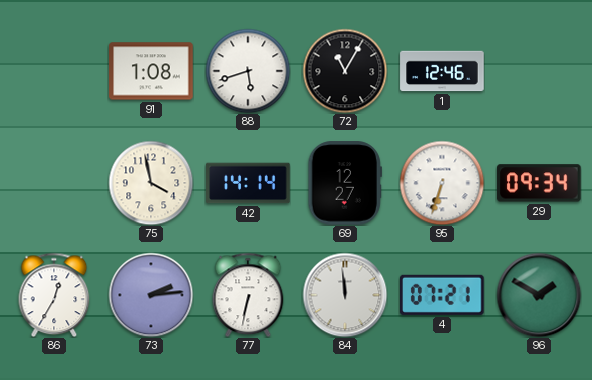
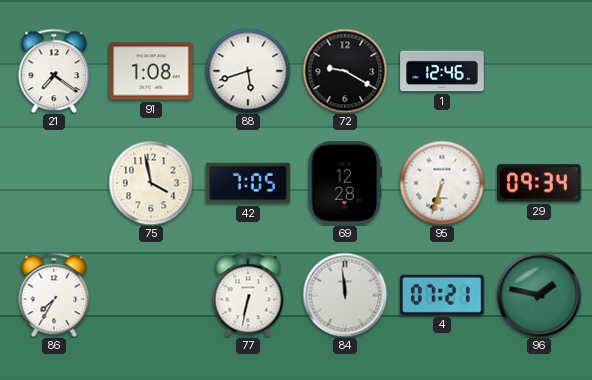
21: none -> 7:21 (54, 71)
72: 11:05 -> 9:20 (345, 71)
42: 14:14 -> 7:05 (248, 183)
69: 12:27 -> 12:28 (345, 183)
86: 12:35 -> 7:35 (54, 295)
73: 2:14 -> none (151, 295)
96: 1:50 -> 1:47 (539, 295)
